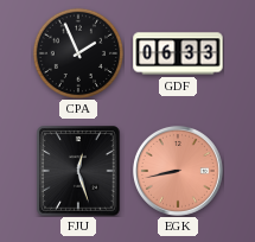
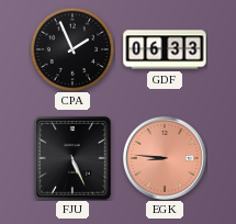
FJU: 12:27 -> 5:26 (72, 158)
EGK: 8:43 -> 8:46 (165, 158)
